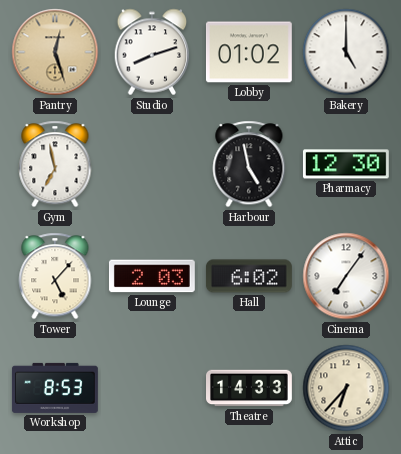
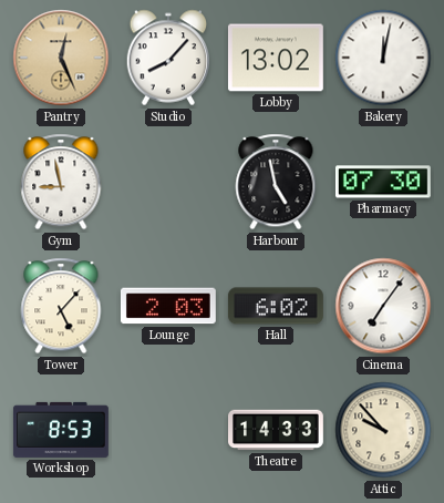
Pantry: 12:27 -> 12:26 (61, 58)
Studio: 8:12 -> 8:07 (168, 58)
Lobby: 01:02 -> 13:02 (276, 58)
Bakery: 5:00 -> 12:02 (383, 58)
Gym: 6:58 -> 8:58 (61, 182)
Pharmacy: 12:30 -> 07:30 (383, 182)
Attic: 6:37 -> 9:53 (383, 430)
